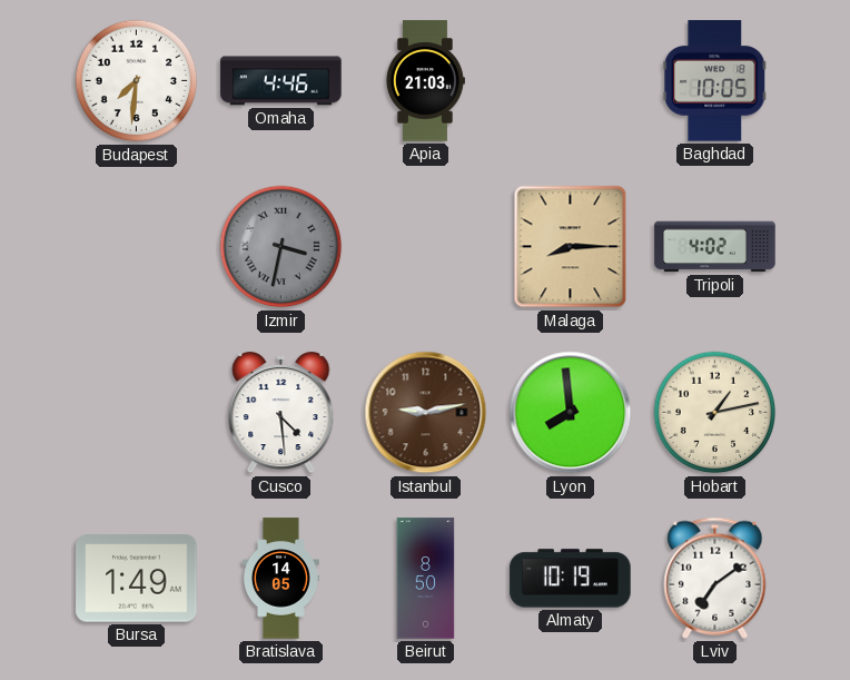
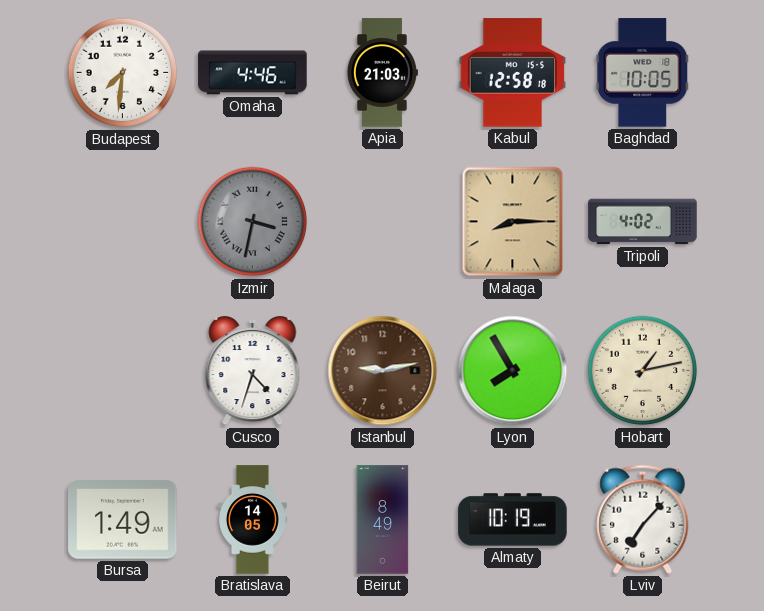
Kabul: none -> 12:58 (513, 73)
Cusco: 4:29 -> 4:33 (253, 371)
Lyon: 7:59 -> 7:55 (513, 371)
Beirut: 8:50 -> 8:49 (383, 520)
Lviv: 7:09 -> 7:07 (643, 519)
